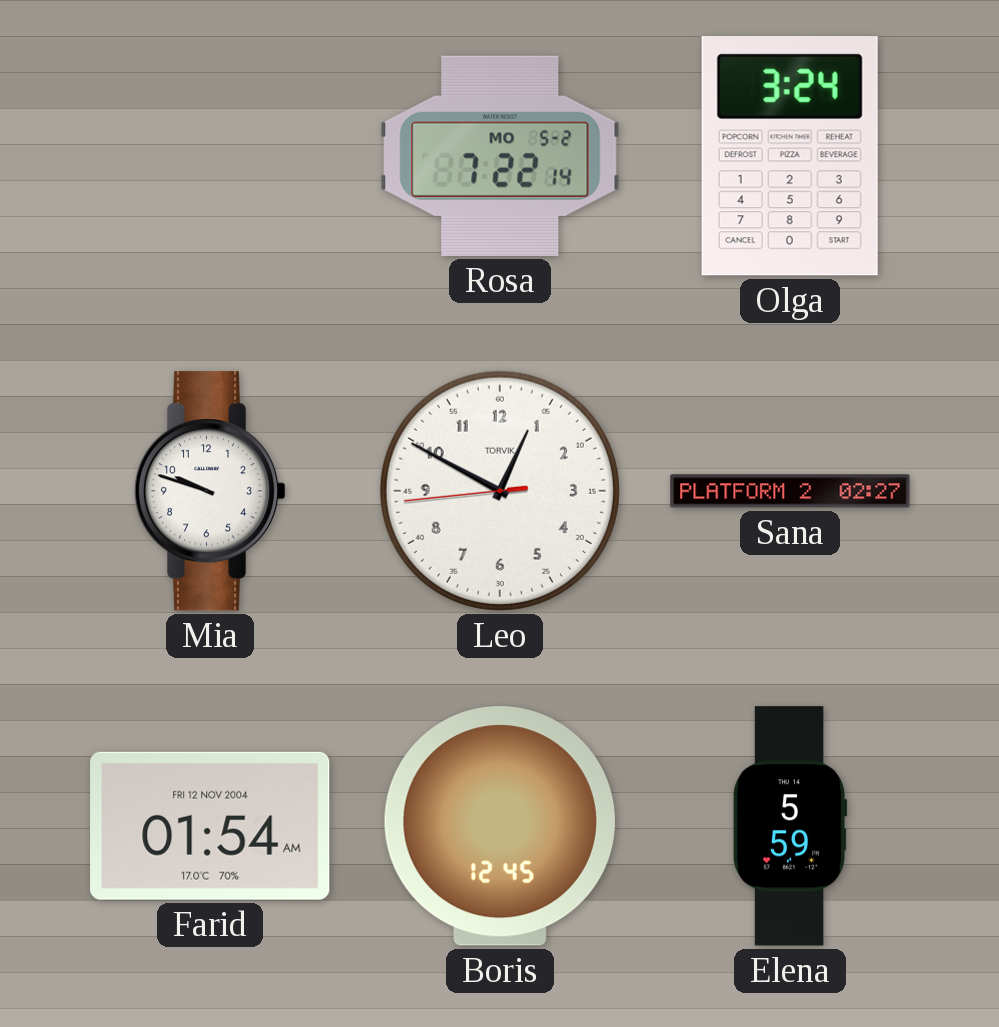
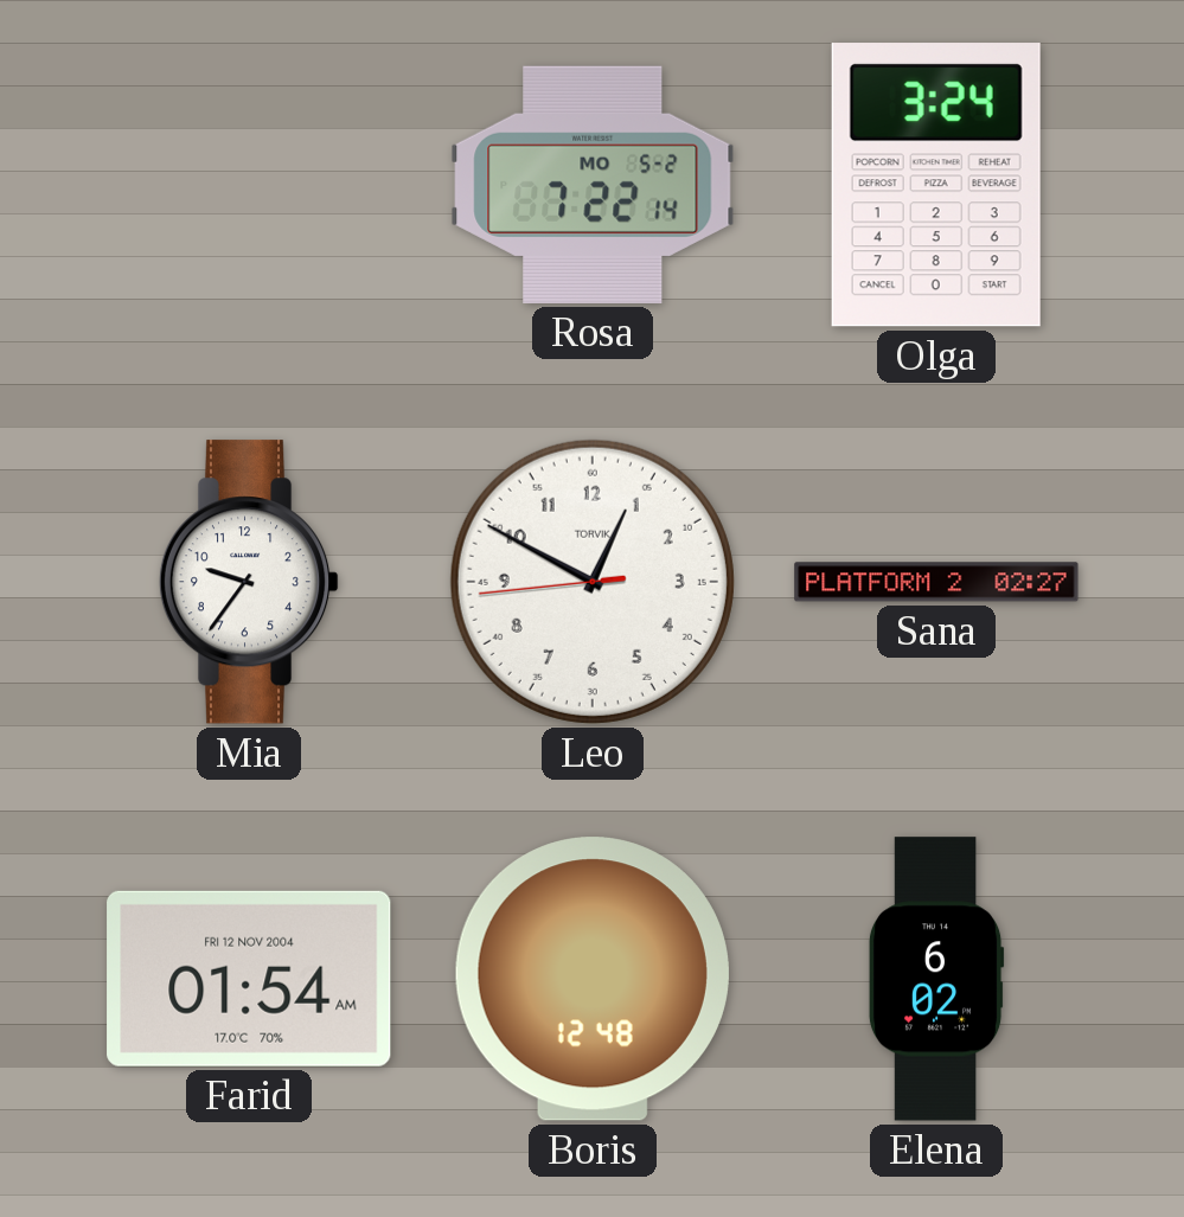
Mia: 9:48 -> 9:36 (249, 582)
Boris: 12:45 -> 12:48 (593, 979)
Elena: 5:59 -> 6:02 (936, 979)
